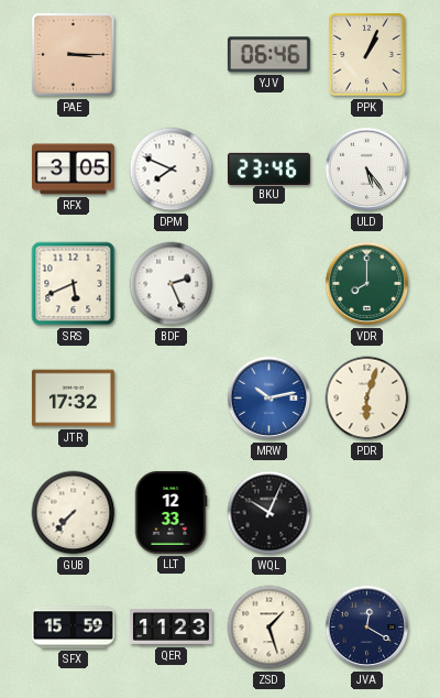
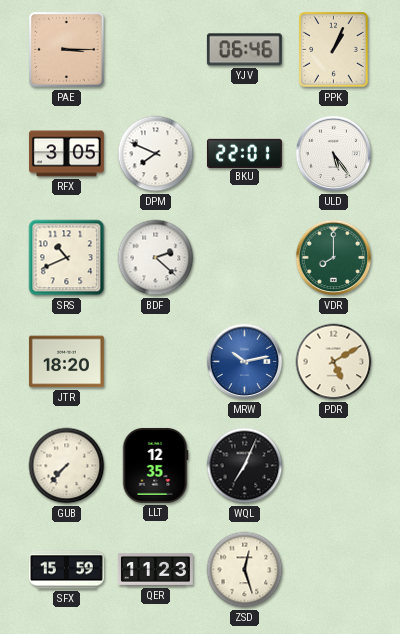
BKU: 23:46 -> 22:01 (244, 153)
SRS: 5:41 -> 10:41 (67, 258)
BDF: 2:26 -> 2:22 (156, 258)
JTR: 17:32 -> 18:20 (66, 362)
PDR: 6:03 -> 5:10 (334, 362)
LLT: 12:33 -> 12:35 (155, 465)
WQL: 10:04 -> 7:04 (245, 466)
ZSD: 1:27 -> 12:27 (245, 570)
JVA: 12:20 -> none (367, 628)
